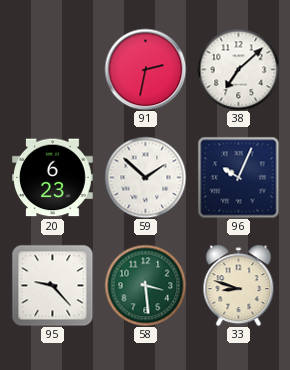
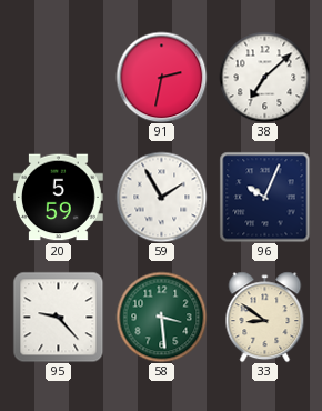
20: 6:23 -> 5:59 (59, 198)
59: 1:52 -> 1:55 (161, 197)
33: 8:48 -> 8:51 (265, 317)
